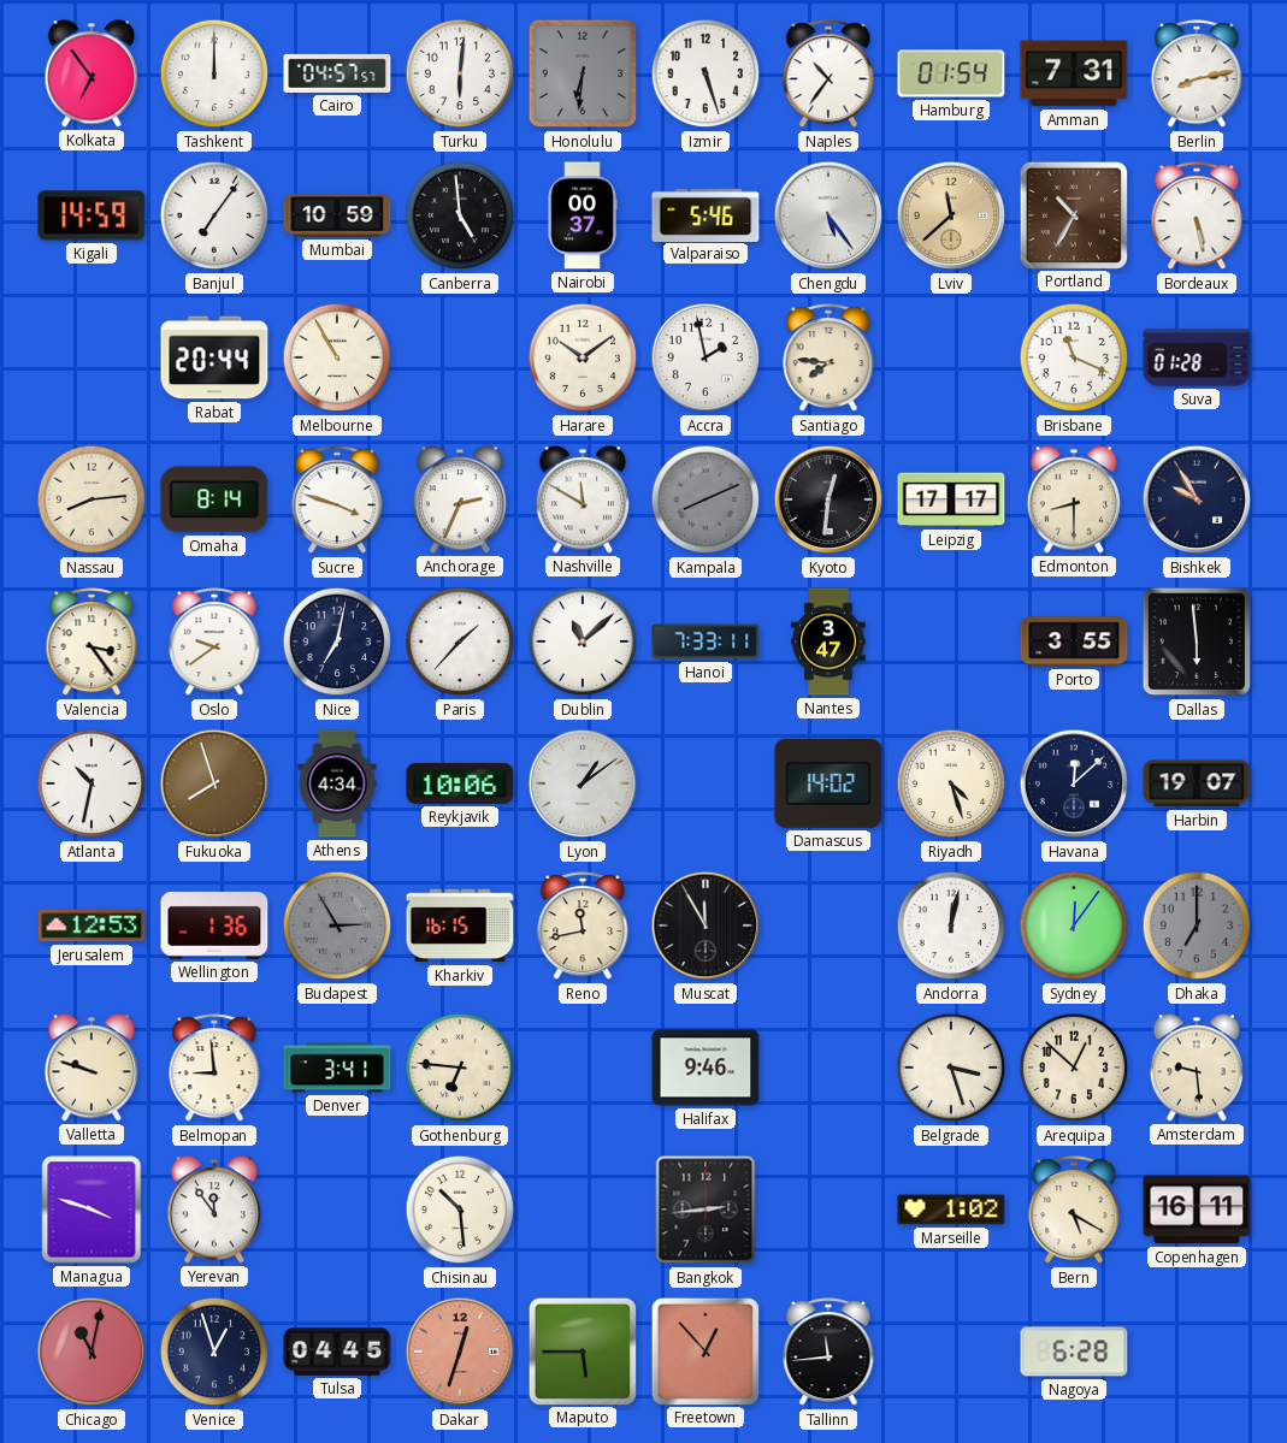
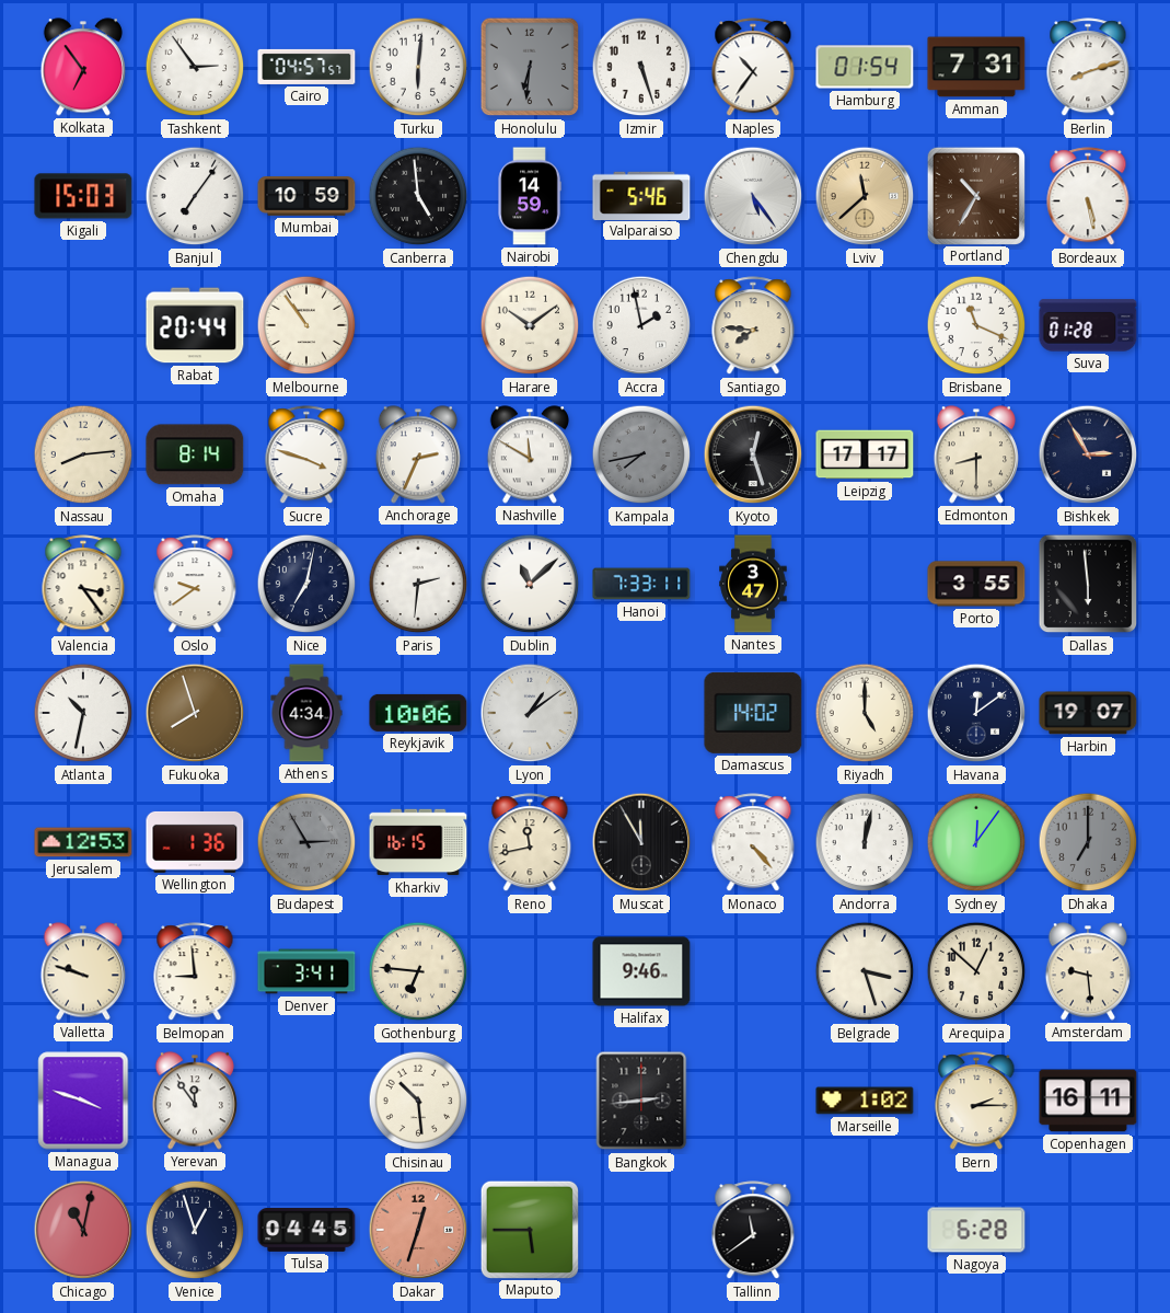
Tashkent: 12:00 -> 2:54 (195, 67)
Berlin: 8:13 -> 8:12 (1088, 68)
Kigali: 14:59 -> 15:03 (83, 196)
Nairobi: 00:37 -> 14:59 (530, 196)
Melbourne: 10:55 -> 10:54 (306, 325)
Kampala: 8:11 -> 7:43 (641, 454)
Kyoto: 12:31 -> 12:27 (753, 454)
Bishkek: 9:55 -> 2:55 (1088, 454)
Paris: 1:37 -> 2:31 (418, 584)
Riyadh: 4:27 -> 5:00 (865, 713)
Havana: 12:08 -> 12:09 (976, 713)
Monaco: none -> 4:23 (753, 843)
Bern: 5:20 -> 2:15 (976, 1102)
Freetown: 12:53 -> none (704, 1350)
Tallinn: 11:44 -> 11:39 (753, 1231)
